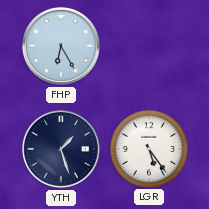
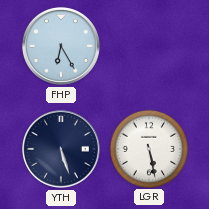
YTH: 1:27 -> 5:27 (61, 149)
LGR: 5:24 -> 5:28 (148, 148)
